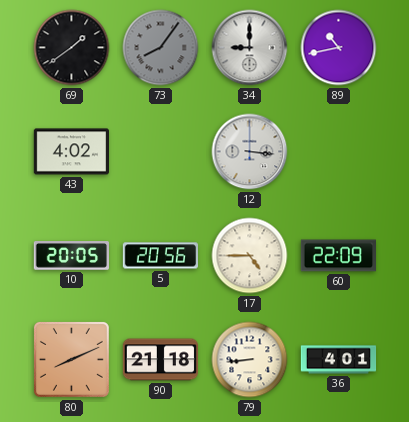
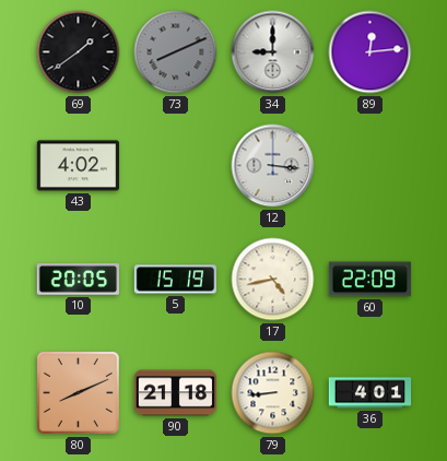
73: 8:06 -> 8:11 (176, 52)
89: 10:43 -> 12:14 (370, 52)
5: 20:56 -> 15:19 (175, 280)
17: 4:45 -> 4:43 (273, 280)
